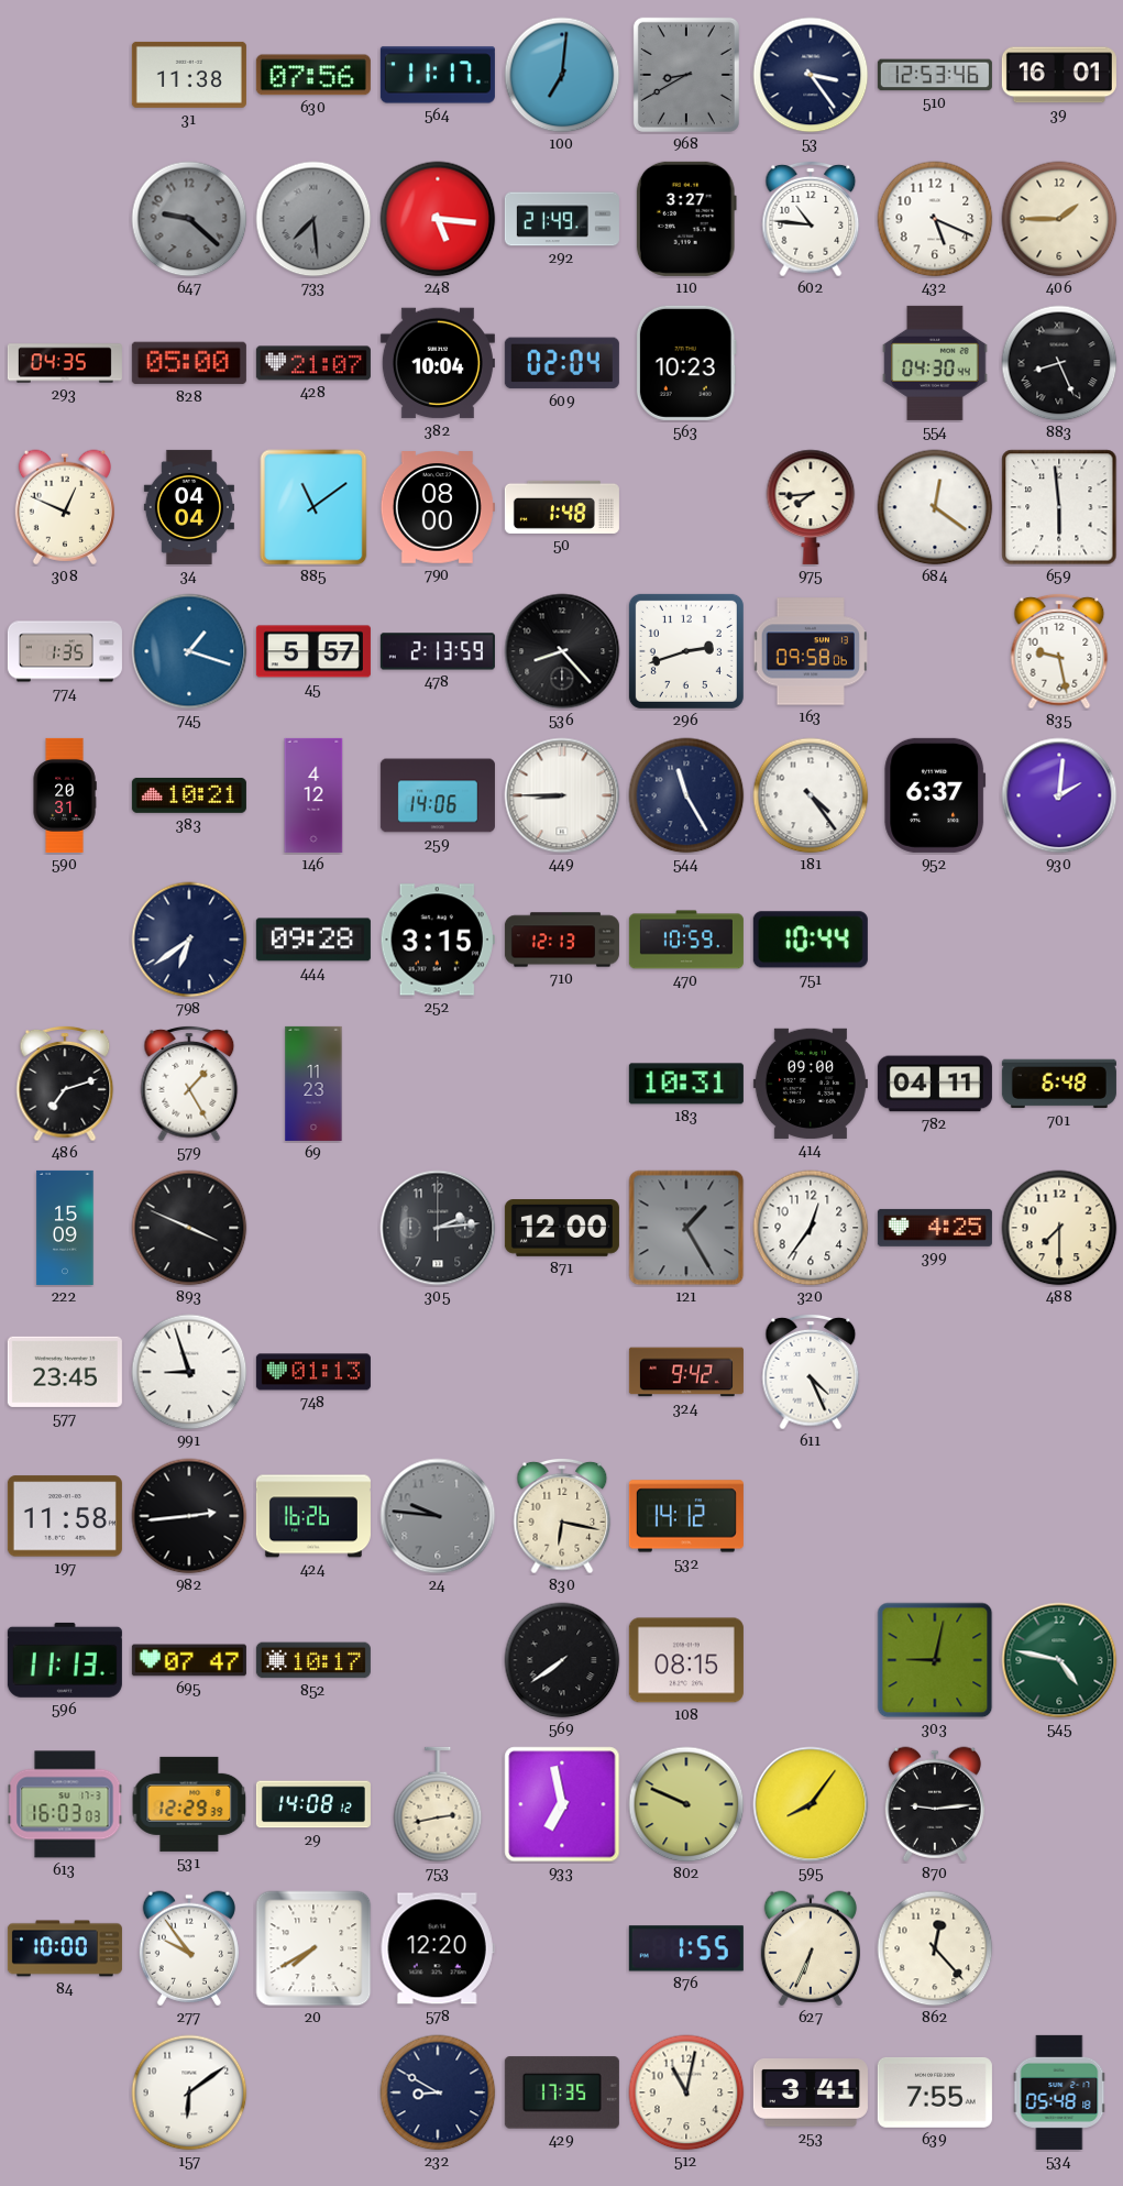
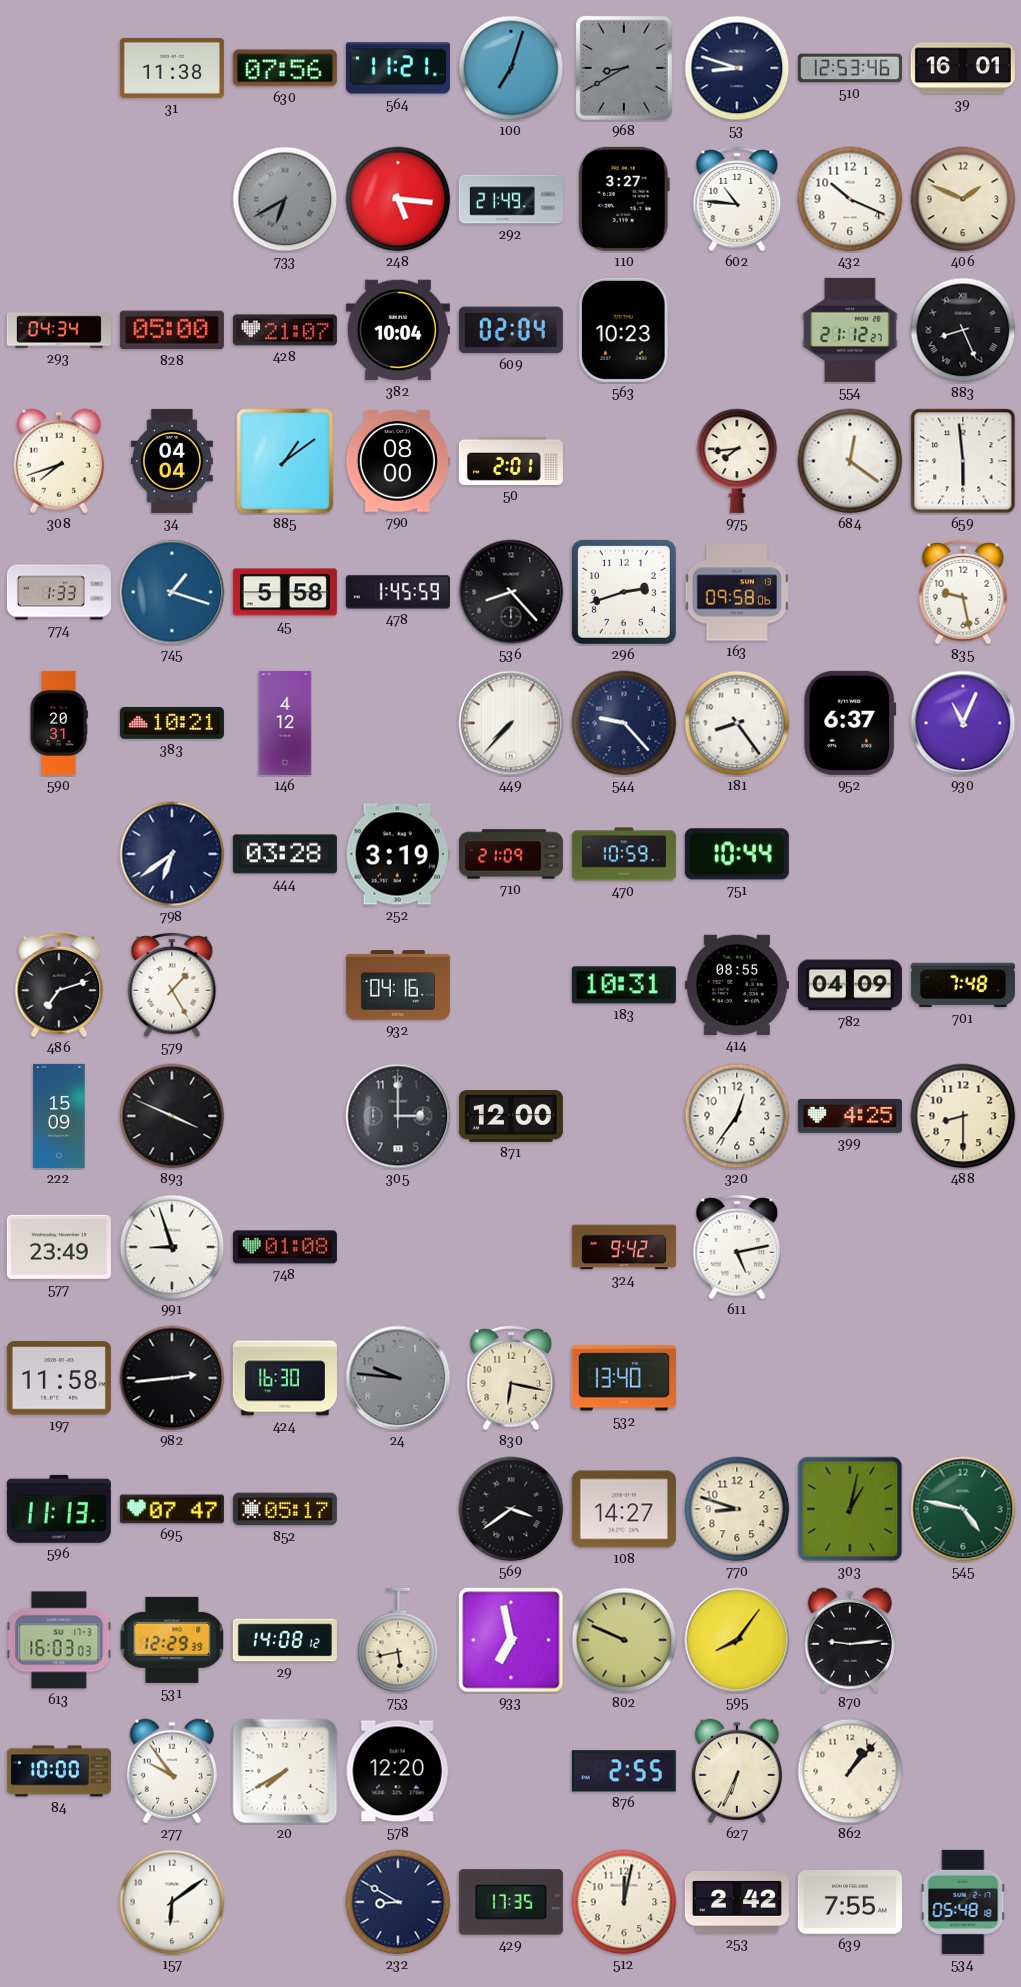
564: 11:17 -> 11:21 (398, 68)
100: 7:01 -> 7:03 (511, 68)
53: 3:24 -> 8:48 (737, 68)
647: 9:22 -> none (189, 219)
733: 7:29 -> 6:40 (285, 199)
432: 5:19 -> 10:19 (850, 199)
406: 1:45 -> 1:49 (963, 199)
293: 04:35 -> 04:34 (59, 330)
554: 04:30 -> 21:12 (850, 330)
308: 12:49 -> 7:42 (59, 461)
885: 11:09 -> 1:09 (285, 461)
50: 1:48 -> 2:01 (511, 461)
774: 1:35 -> 1:33 (59, 592)
45: 5:57 -> 5:58 (285, 592)
478: 2:13 -> 1:45 (398, 592)
259: 14:06 -> none (438, 795)
449: 8:45 -> 7:37 (511, 723)
544: 11:25 -> 9:23 (624, 723)
181: 4:24 -> 8:24 (737, 723)
930: 2:01 -> 11:04 (963, 723)
444: 09:28 -> 03:28 (285, 854)
252: 3:15 -> 3:19 (398, 854)
710: 12:13 -> 21:09 (511, 854)
69: 11:23 -> none (313, 1084)
932: none -> 04:16 (398, 985)
414: 09:00 -> 08:55 (737, 985)
782: 04:11 -> 04:09 (850, 985)
701: 6:48 -> 7:48 (963, 985)
305: 2:14 -> 3:00 (398, 1116)
121: 1:25 -> none (686, 1228)
488: 7:30 -> 8:30 (963, 1116)
577: 23:45 -> 23:49 (59, 1247)
748: 01:13 -> 01:08 (285, 1247)
611: 4:26 -> 5:13 (737, 1247)
424: 16:26 -> 16:30 (285, 1378)
532: 14:12 -> 13:40 (624, 1378)
852: 10:17 -> 05:17 (285, 1509)
569: 7:39 -> 3:39 (511, 1509)
108: 08:15 -> 14:27 (624, 1509)
770: none -> 8:48 (737, 1509)
303: 9:02 -> 1:02 (850, 1509)
753: 2:43 -> 5:43 (398, 1640)
876: 1:55 -> 2:55 (624, 1771)
862: 12:23 -> 1:07 (850, 1771)
512: 11:02 -> 12:02 (624, 1902)
253: 3:41 -> 2:42 (737, 1903)
